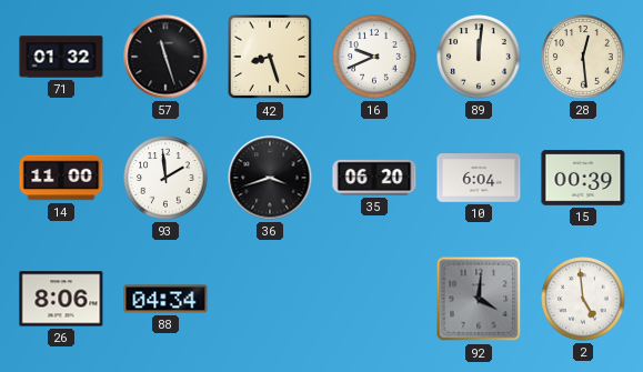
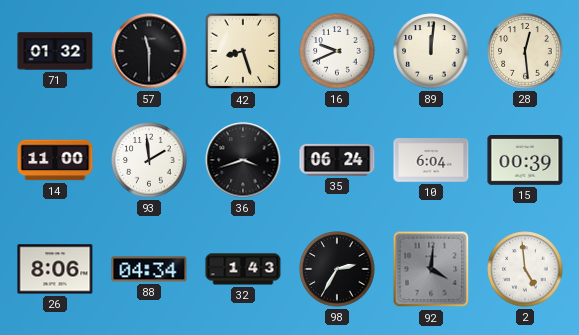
57: 11:27 -> 11:30 (149, 51)
35: 06:20 -> 06:24 (337, 160)
32: none -> 1:43 (243, 269)
98: none -> 2:35 (337, 269)
